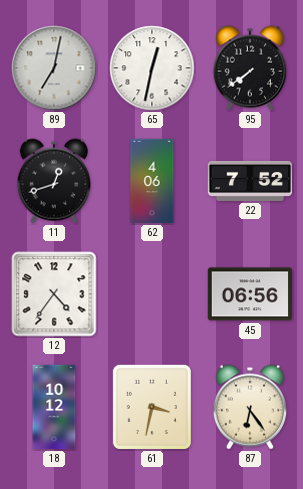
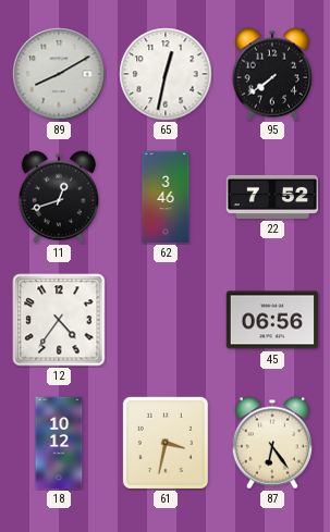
89: 7:02 -> 8:10 (59, 74)
62: 4:06 -> 3:46 (166, 197)
